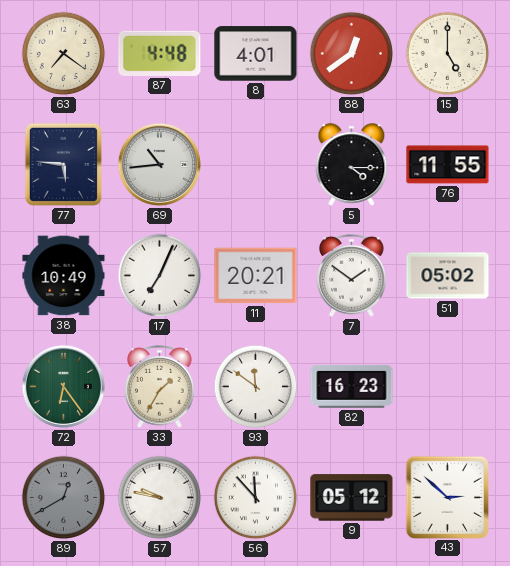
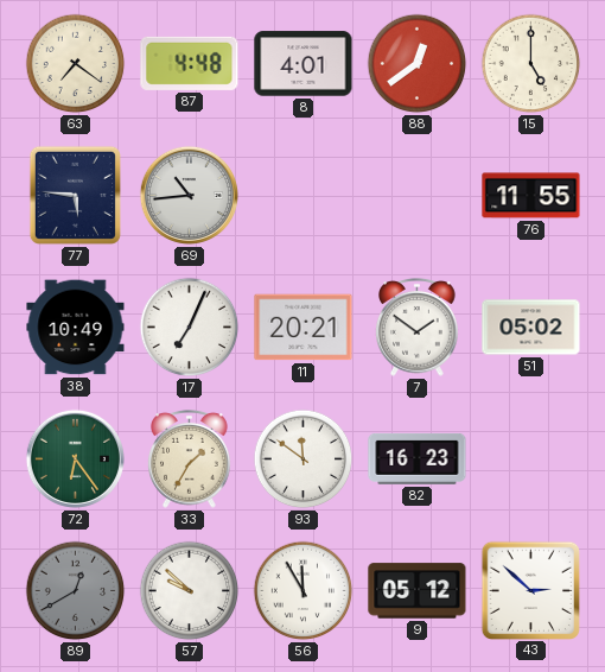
5: 4:15 -> none (352, 165)
57: 9:47 -> 9:52 (190, 591)
56: 11:53 -> 11:55 (304, 591)
